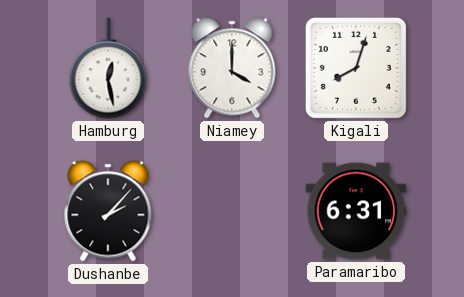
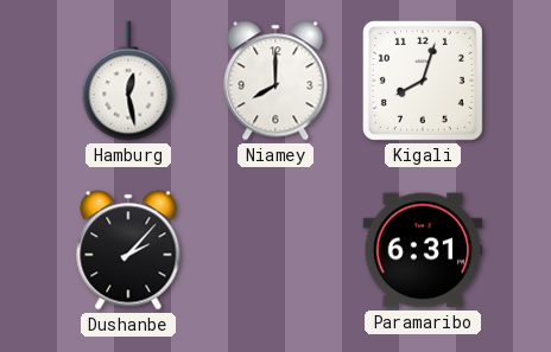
Niamey: 4:00 -> 8:00 (275, 81)
